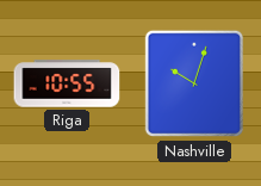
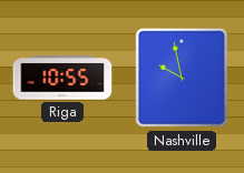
Nashville: 10:03 -> 9:58 (180, 78)
